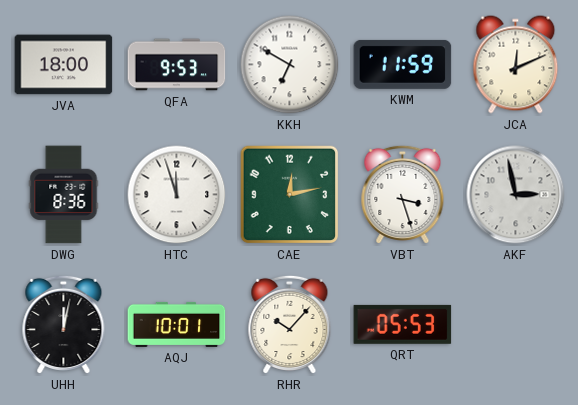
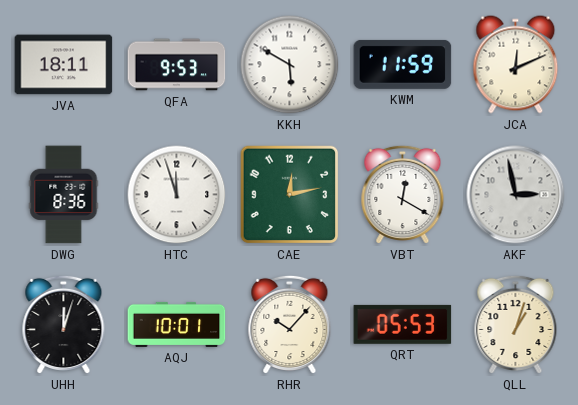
JVA: 18:00 -> 18:11 (64, 65)
KKH: 6:50 -> 5:50 (290, 65)
VBT: 3:27 -> 12:20 (403, 195)
UHH: 12:02 -> 12:03 (64, 325)
QLL: none -> 1:03 (516, 325)
